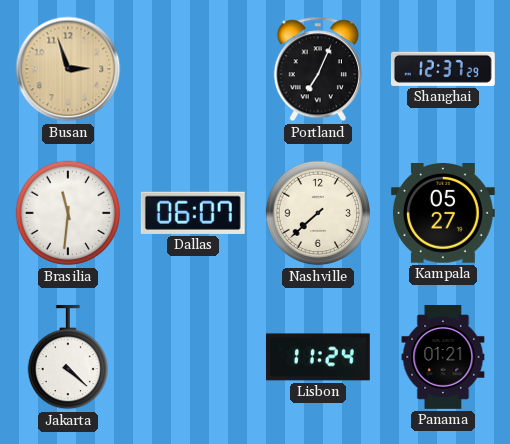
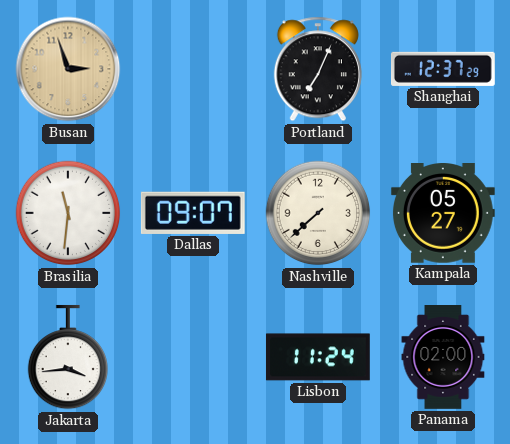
Dallas: 06:07 -> 09:07 (193, 213)
Jakarta: 4:22 -> 3:44 (67, 357)
Panama: 01:21 -> 02:00 (443, 358)
